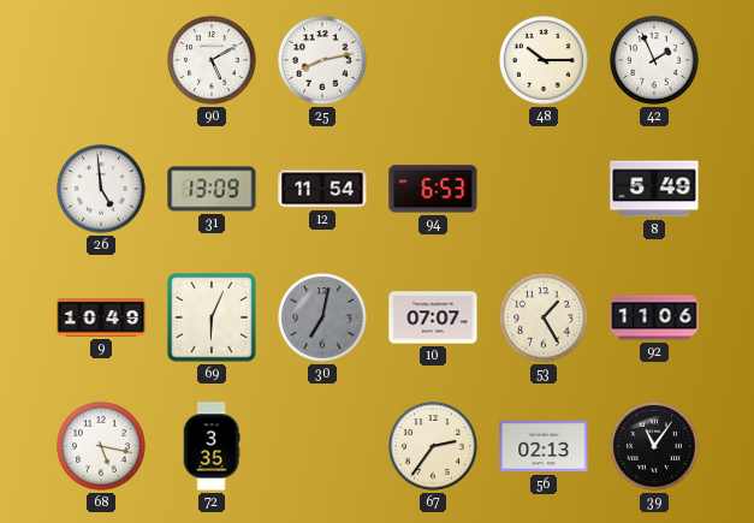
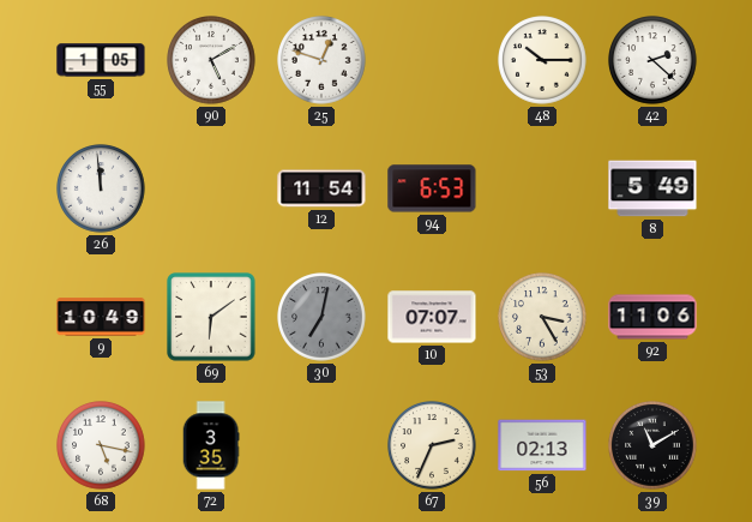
55: none -> 1:05 (101, 60)
25: 8:13 -> 12:48 (321, 60)
42: 1:56 -> 2:22 (652, 60)
26: 4:59 -> 11:59 (101, 188)
31: 13:09 -> none (212, 189)
69: 6:04 -> 6:09 (211, 317)
53: 1:25 -> 3:25 (542, 317)
67: 2:36 -> 2:34 (432, 445)
39: 11:06 -> 11:10 (652, 445)
